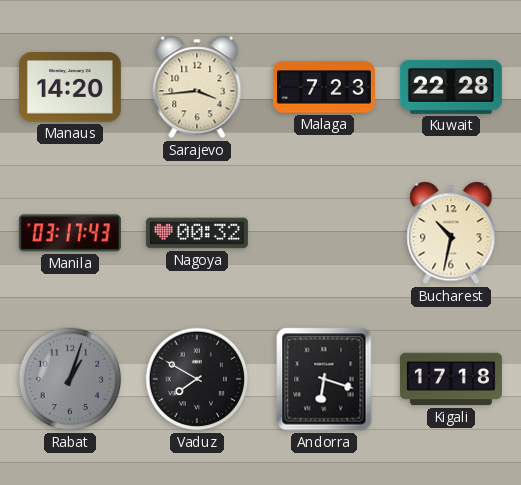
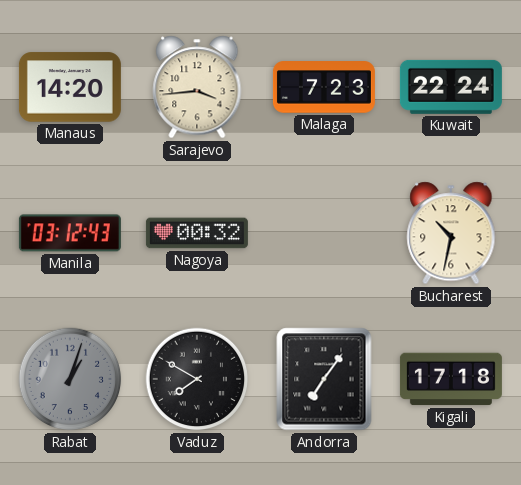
Kuwait: 22:28 -> 22:24 (451, 87)
Manila: 03:17 -> 03:12 (70, 233)
Andorra: 6:18 -> 7:06 (324, 379)
